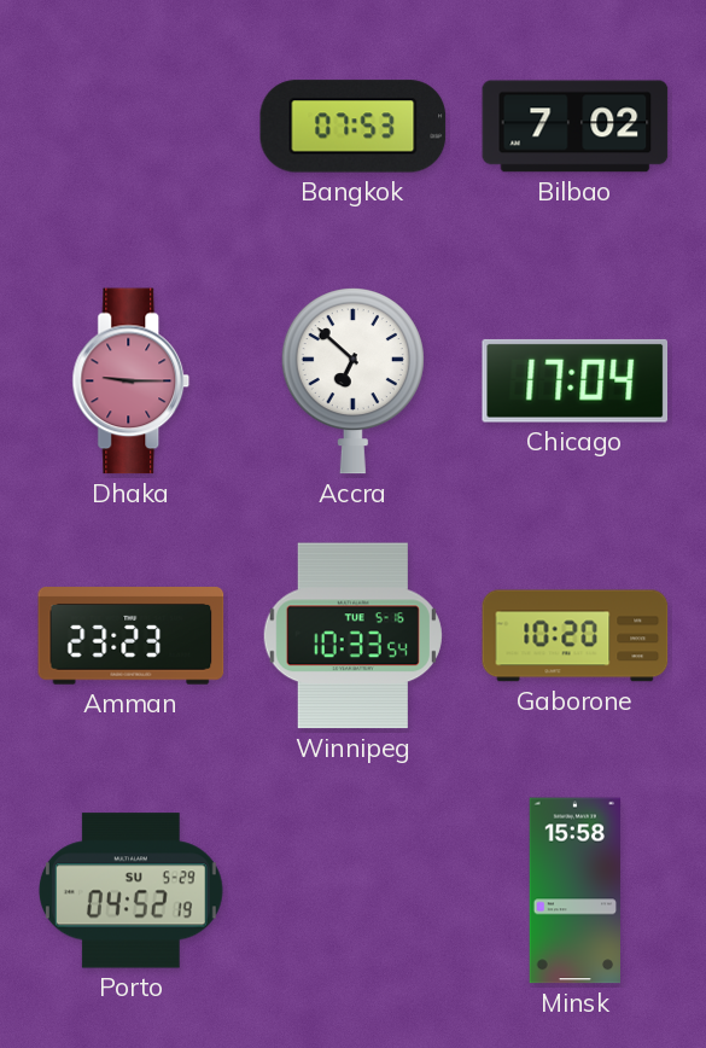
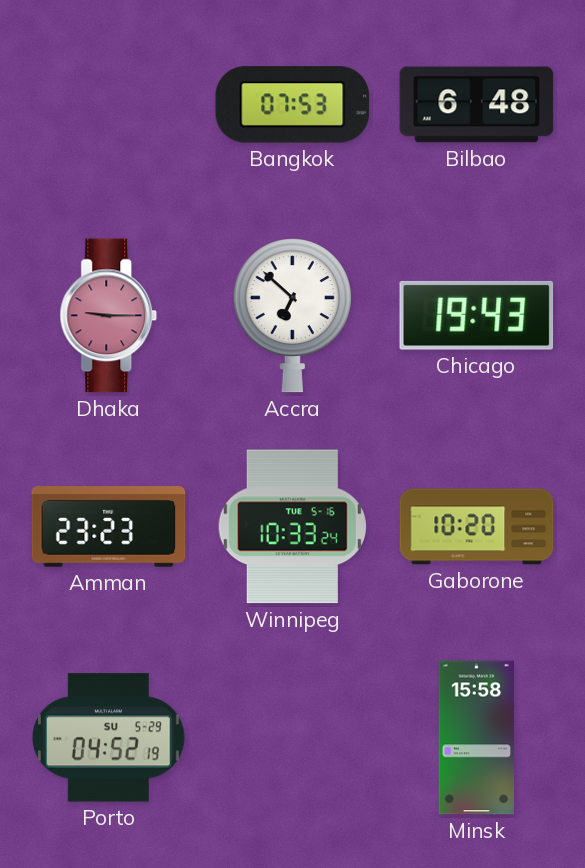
Bilbao: 7:02 -> 6:48 (477, 105)
Chicago: 17:04 -> 19:43 (477, 315)
Winnipeg: 10:33:54 -> 10:33:24 (292, 527)
